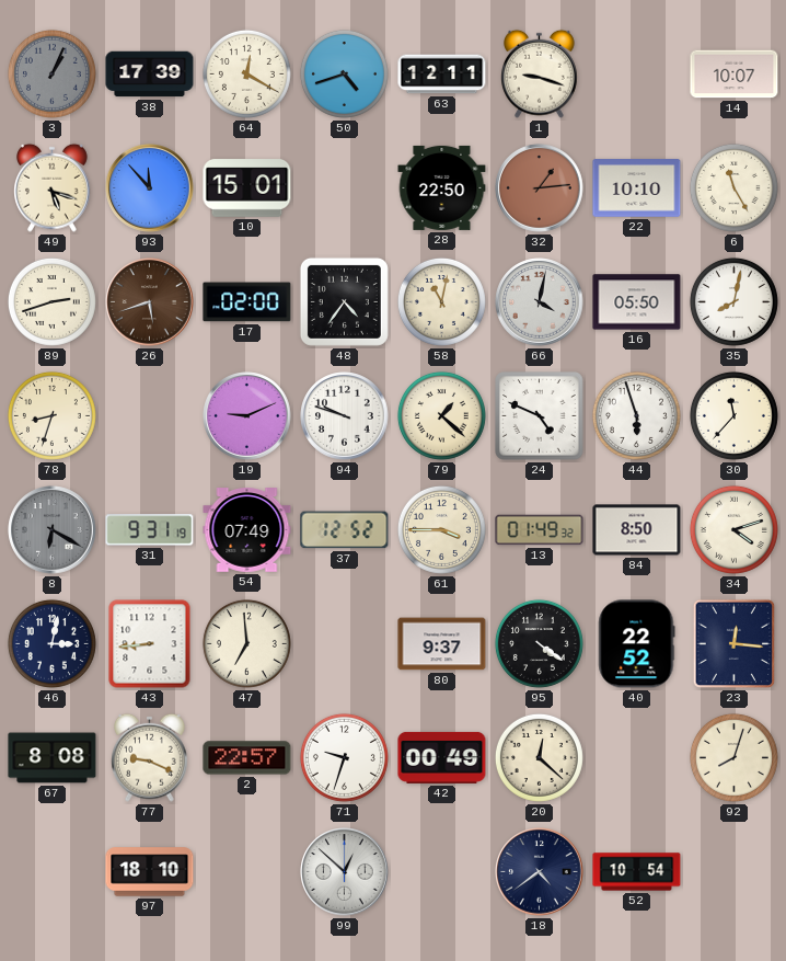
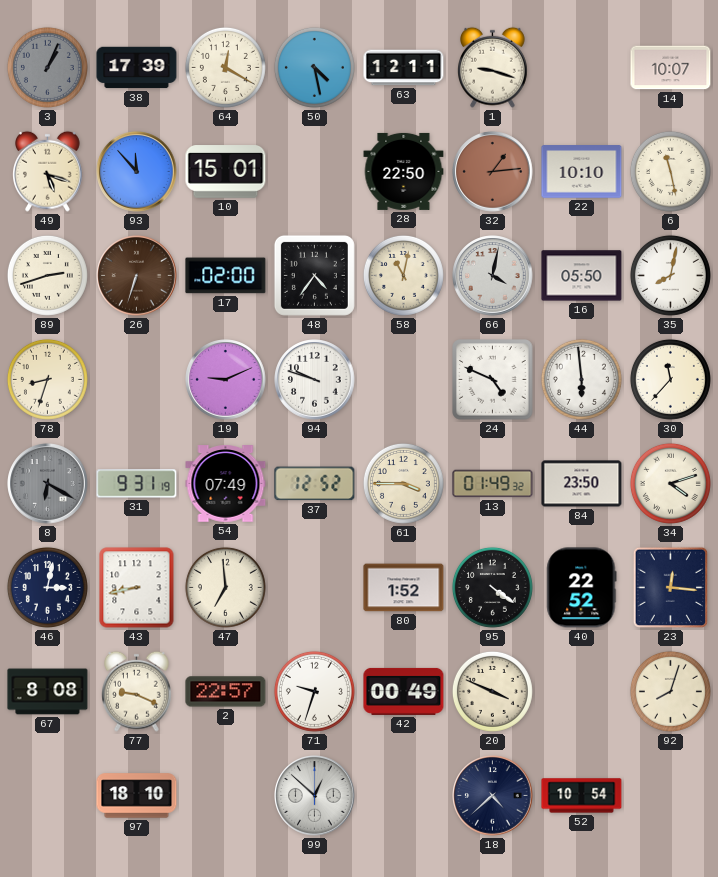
50: 4:42 -> 4:28 (314, 67)
6: 11:25 -> 11:28 (670, 171)
26: 5:42 -> 6:33 (137, 276)
79: 1:22 -> none (441, 415)
44: 5:57 -> 5:59 (581, 379)
84: 8:50 -> 23:50 (582, 484)
43: 8:44 -> 8:43 (137, 588)
80: 9:37 -> 1:52 (404, 588)
20: 12:22 -> 3:49 (492, 691)
18: 4:39 -> 4:38 (493, 796)
